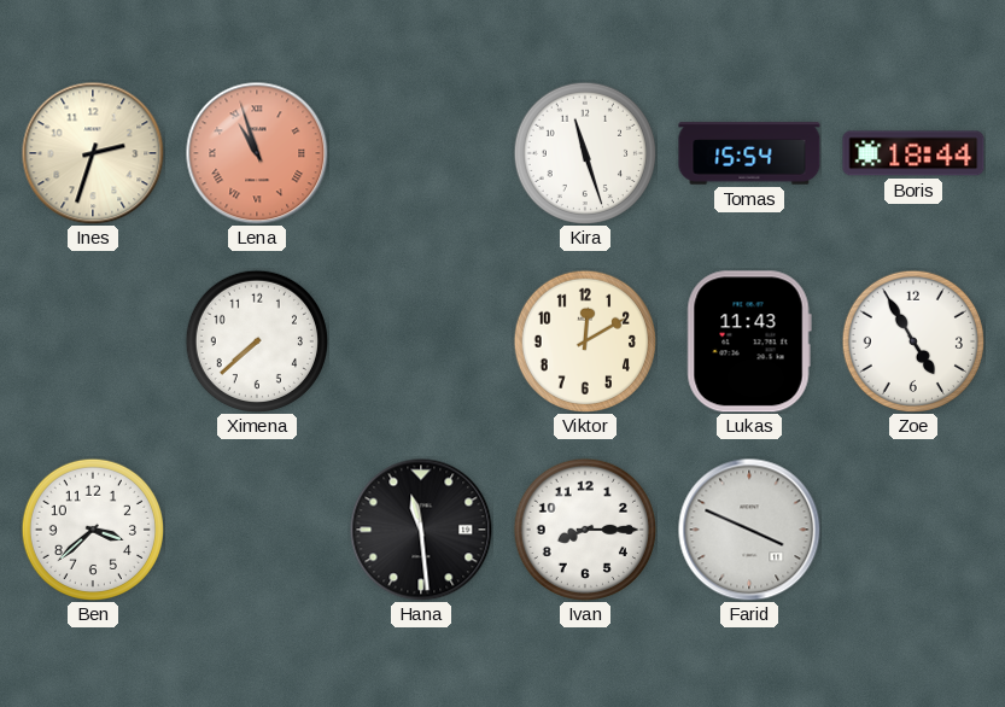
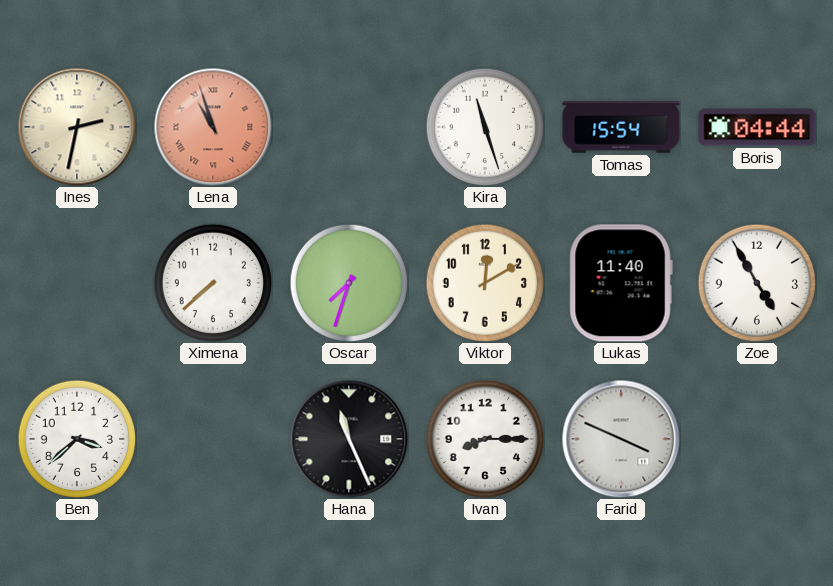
Ines: 2:33 -> 2:32 (77, 127)
Boris: 18:44 -> 04:44 (757, 127)
Oscar: none -> 7:33 (348, 282)
Lukas: 11:43 -> 11:40 (621, 283)
Hana: 11:29 -> 11:26 (349, 439)
